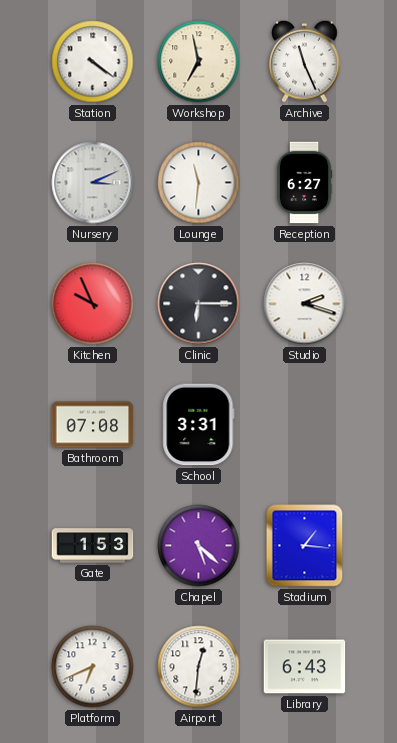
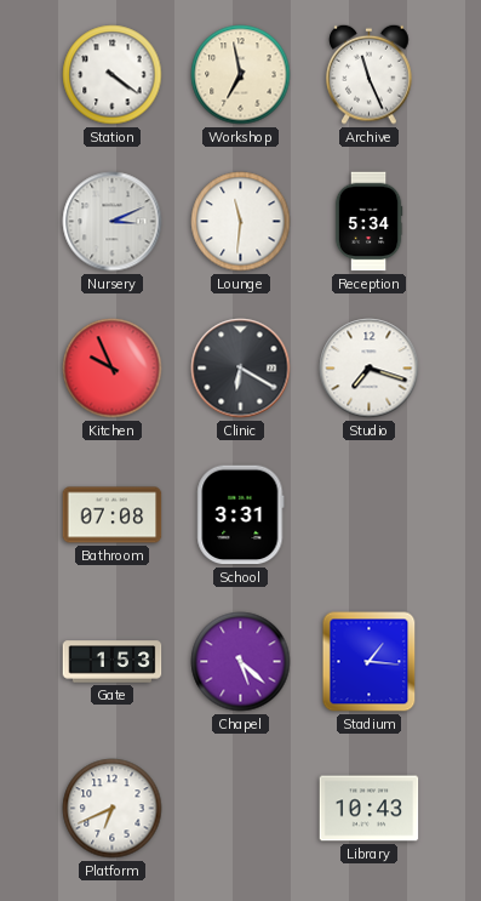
Reception: 6:27 -> 5:34 (368, 222)
Clinic: 6:15 -> 6:20 (241, 369)
Studio: 2:18 -> 7:18 (370, 369)
Airport: 12:31 -> none (199, 667)
Library: 6:43 -> 10:43 (370, 809)
